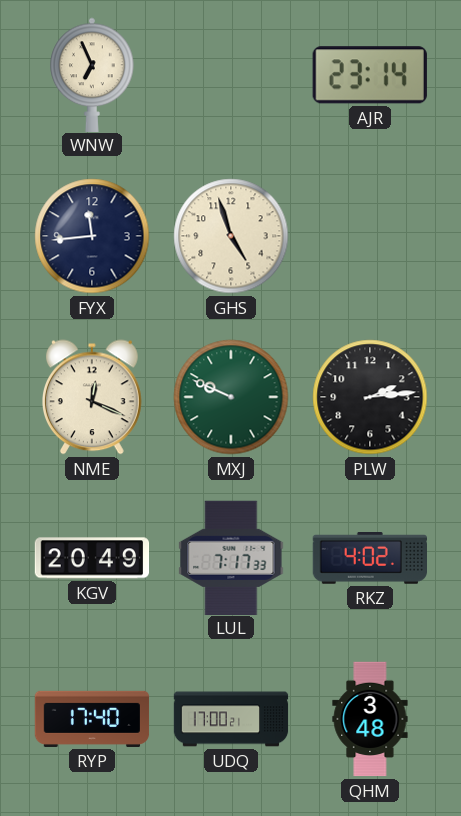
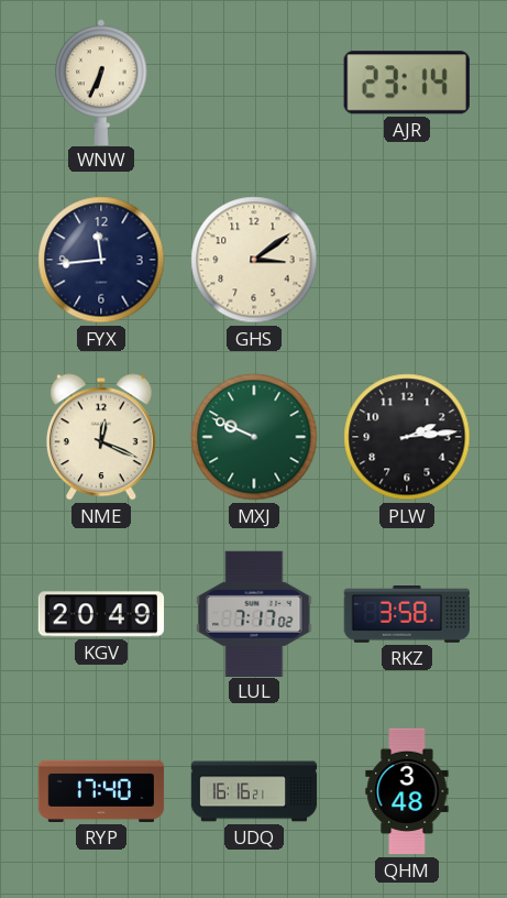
WNW: 6:56 -> 6:34 (101, 81)
GHS: 4:57 -> 3:09 (254, 260)
LUL: 7:17:33 -> 7:17:02 (254, 613)
RKZ: 4:02 -> 3:58 (406, 615)
UDQ: 17:00 -> 16:16 (254, 791)
